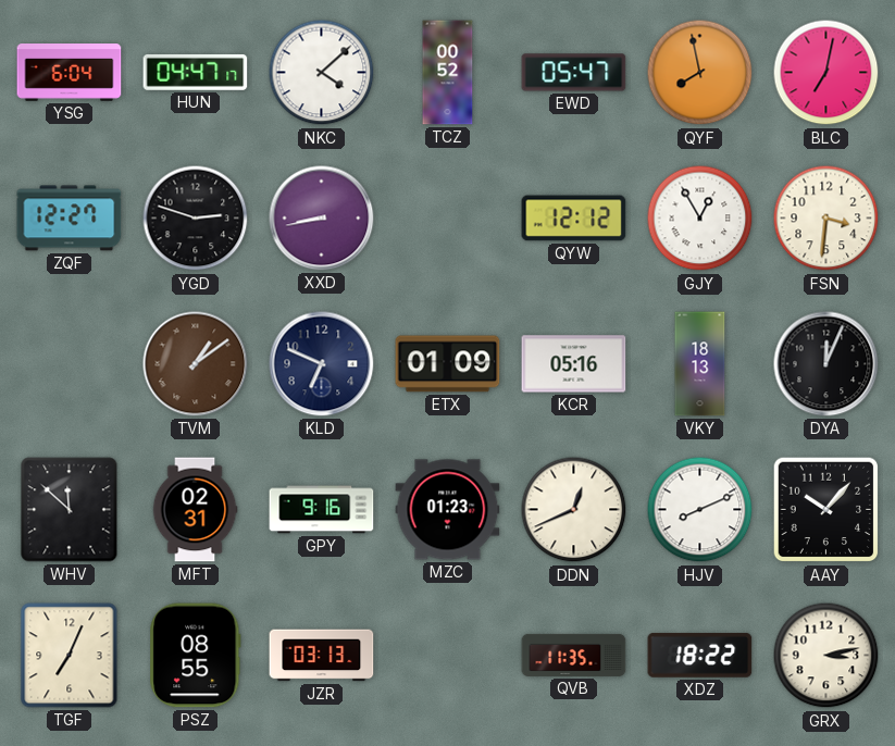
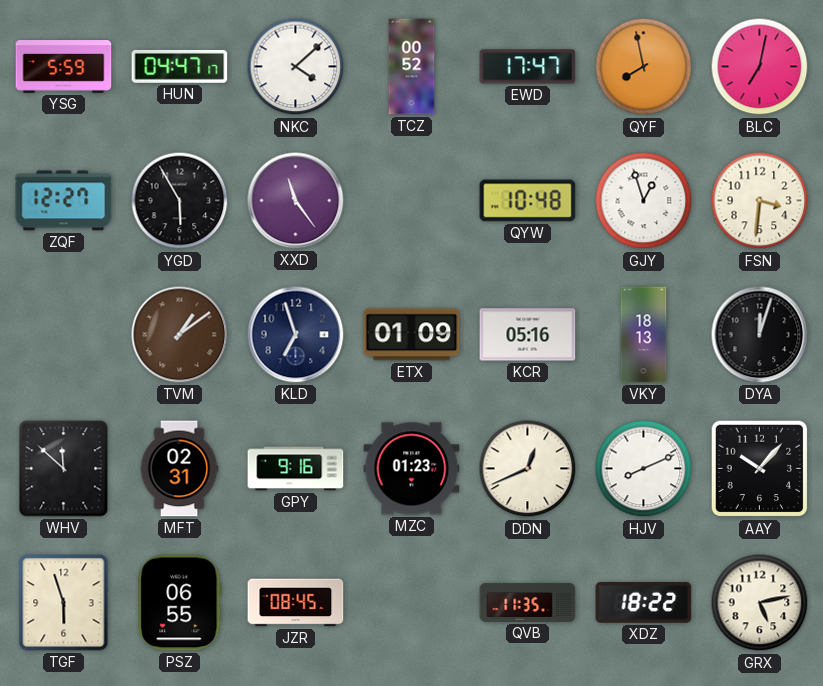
YSG: 6:04 -> 5:59 (64, 67)
EWD: 05:47 -> 17:47 (528, 67)
YGD: 2:48 -> 5:55 (180, 201)
XXD: 8:43 -> 11:24 (296, 201)
QYW: 12:12 -> 10:48 (528, 201)
GJY: 12:55 -> 12:57 (644, 201)
KLD: 6:49 -> 6:57 (296, 335)
DYA: 12:04 -> 12:03 (760, 335)
TGF: 7:04 -> 5:57 (64, 603)
PSZ: 08:55 -> 06:55 (180, 603)
JZR: 03:13 -> 08:45 (296, 603)
GRX: 3:13 -> 5:13 (760, 603)
